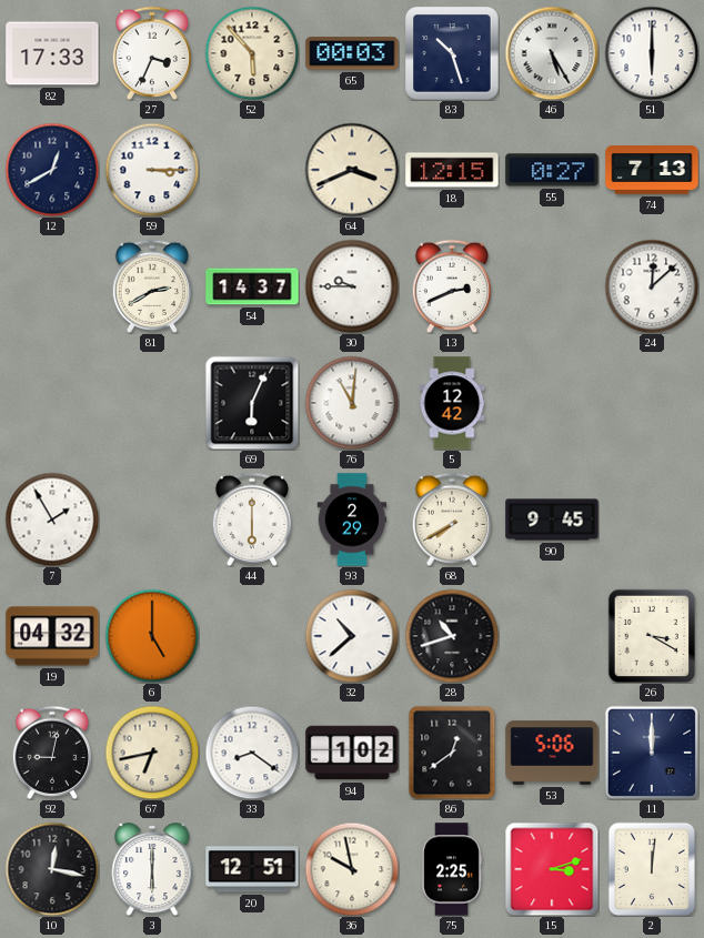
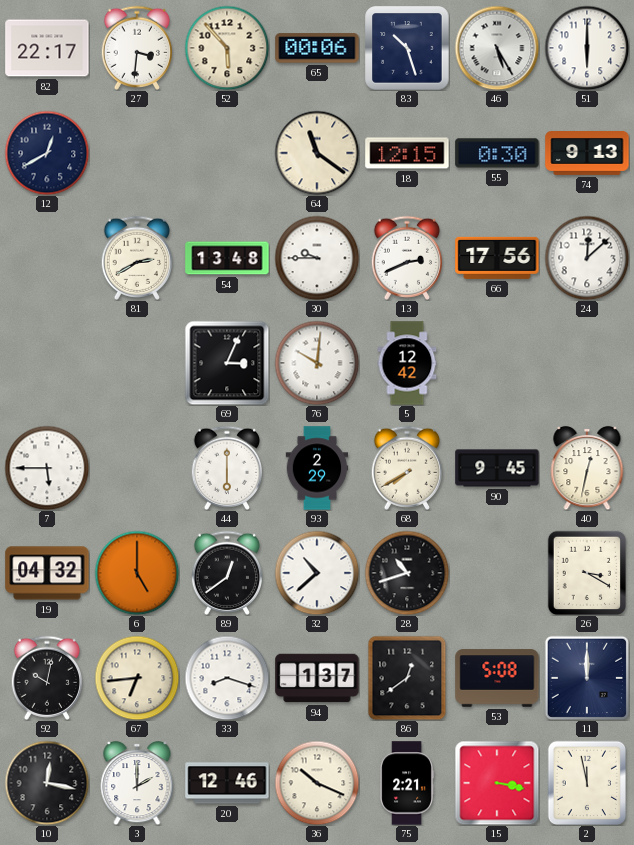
82: 17:33 -> 22:17 (47, 48)
27: 3:34 -> 3:31 (136, 48)
65: 00:03 -> 00:06 (317, 48)
59: 3:15 -> none (152, 170)
64: 3:41 -> 11:21 (317, 153)
55: 0:27 -> 0:30 (497, 153)
74: 7:13 -> 9:13 (587, 154)
54: 14:37 -> 13:48 (227, 258)
66: none -> 17:56 (497, 258)
69: 6:04 -> 3:04 (227, 363)
76: 11:01 -> 10:01 (317, 363)
7: 1:55 -> 5:45 (47, 468)
40: none -> 12:32 (587, 468)
89: none -> 12:39 (226, 573)
92: 9:02 -> 10:02 (46, 678)
67: 6:43 -> 6:44 (137, 678)
33: 8:21 -> 8:18 (227, 678)
94: 1:02 -> 1:37 (317, 678)
53: 5:06 -> 5:08 (497, 678)
3: 6:00 -> 2:00 (137, 783)
20: 12:51 -> 12:46 (227, 783)
36: 9:58 -> 10:19 (317, 783)
75: 2:25 -> 2:21 (407, 783)
15: 3:12 -> 3:17 (497, 783)
2: 12:01 -> 11:58 (586, 782)
